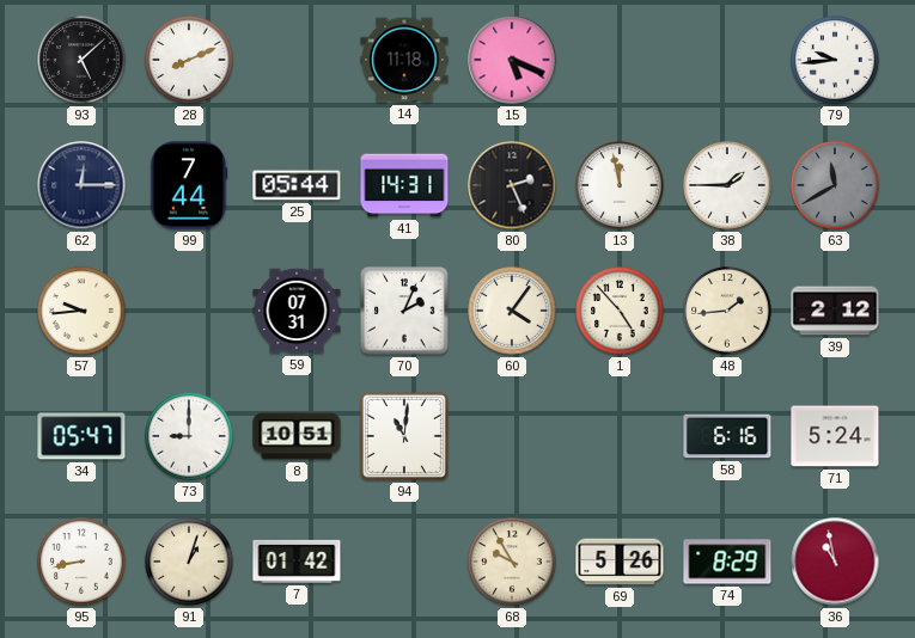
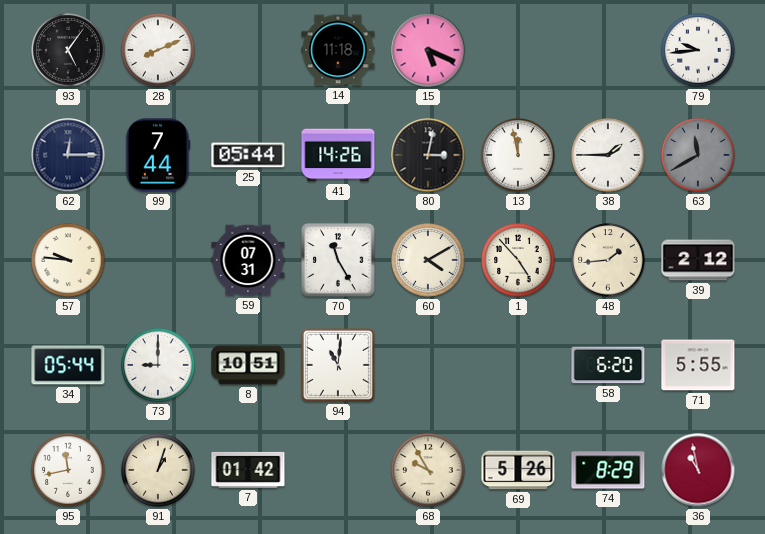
93: 5:08 -> 5:06 (68, 50)
41: 14:31 -> 14:26 (338, 155)
80: 2:26 -> 3:02 (428, 155)
57: 9:44 -> 9:46 (68, 260)
70: 2:04 -> 11:25 (338, 260)
60: 4:06 -> 4:10 (428, 260)
34: 05:47 -> 05:44 (68, 365)
58: 6:16 -> 6:20 (608, 365)
71: 5:24 -> 5:55 (698, 365)
95: 8:43 -> 11:43 (68, 470)
